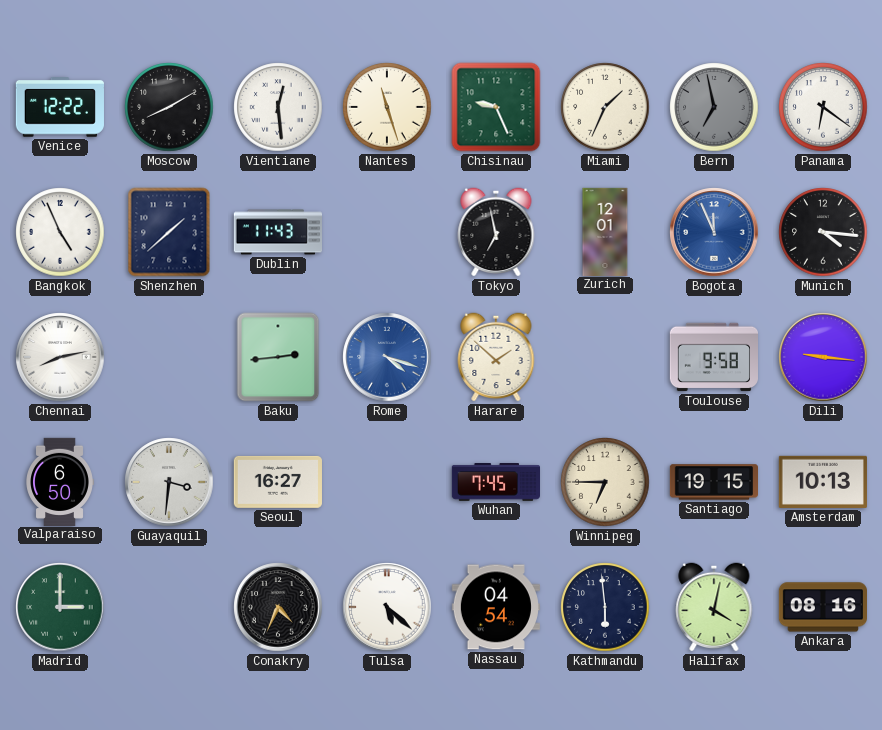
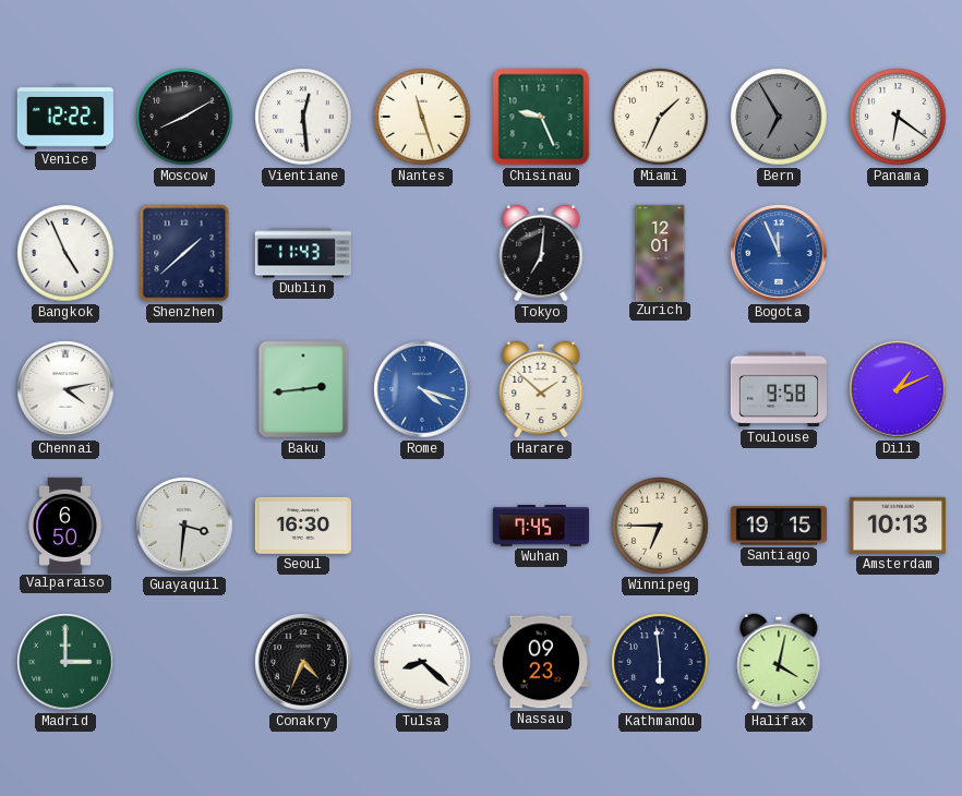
Bern: 6:58 -> 6:55 (779, 117)
Tokyo: 6:58 -> 7:01 (541, 253)
Munich: 4:16 -> none (823, 232)
Chennai: 8:13 -> 4:13 (65, 389)
Dili: 9:16 -> 1:11 (898, 389)
Seoul: 16:27 -> 16:30 (303, 526)
Tulsa: 5:22 -> 8:22 (422, 662)
Nassau: 04:54 -> 09:23 (541, 662)
Ankara: 08:16 -> none (822, 607)
